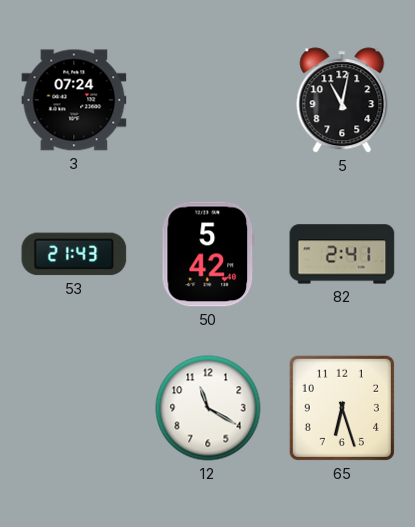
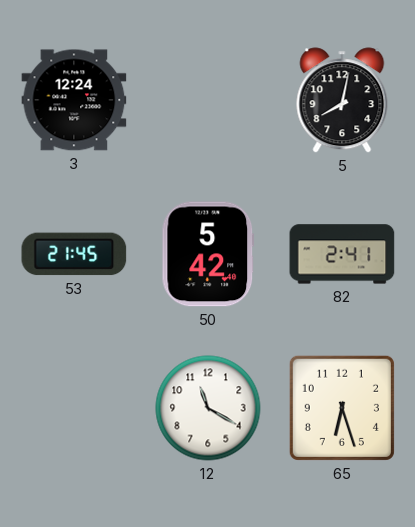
3: 07:24 -> 12:24 (74, 100)
5: 11:02 -> 8:02 (342, 100)
53: 21:43 -> 21:45 (74, 254)
